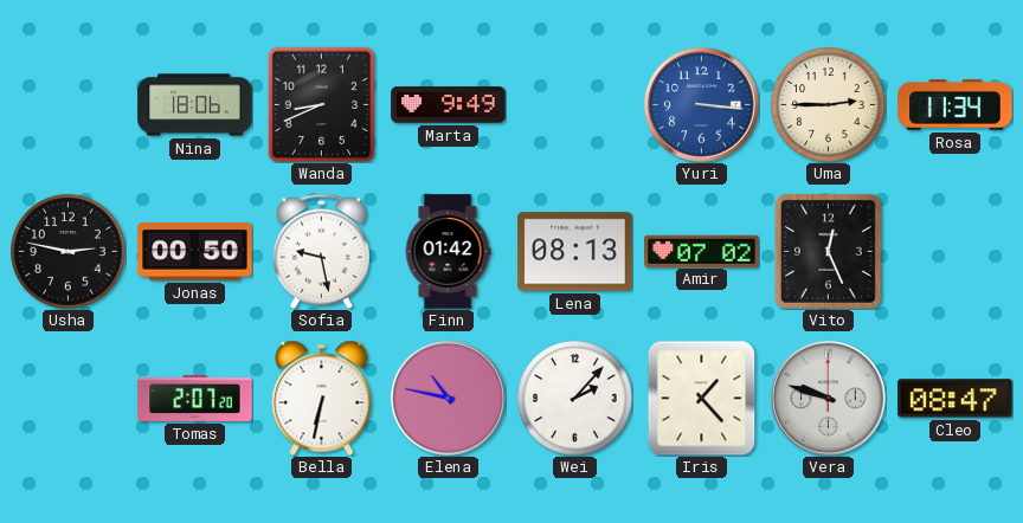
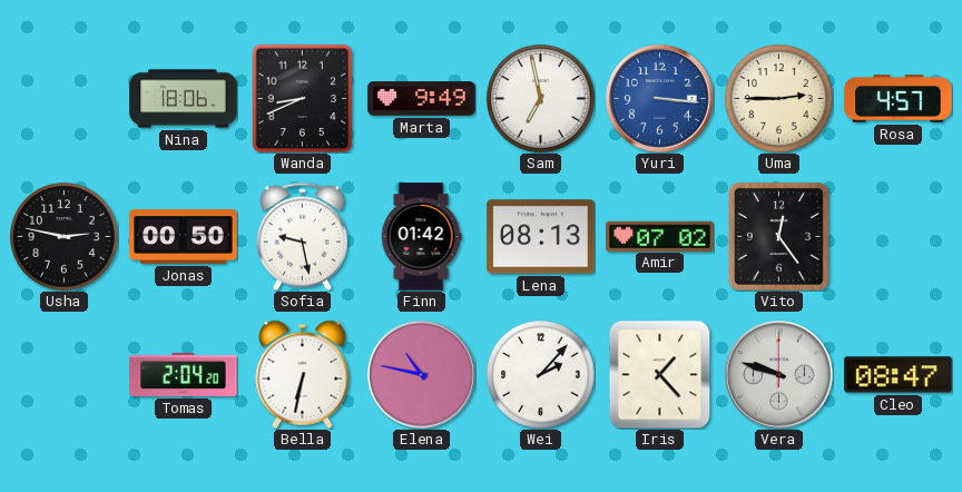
Sam: none -> 6:58 (541, 99)
Rosa: 11:34 -> 4:57 (899, 99)
Vito: 12:26 -> 12:24 (778, 236)
Tomas: 2:07 -> 2:04 (184, 374)
